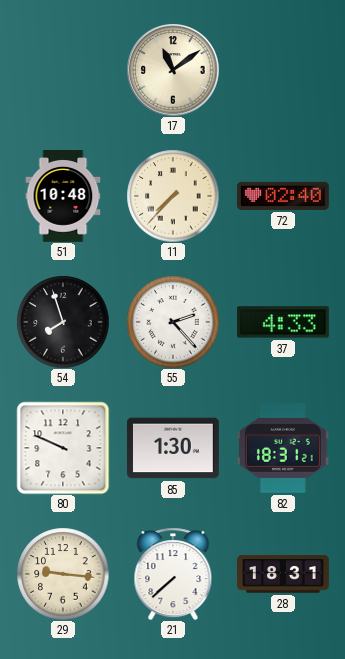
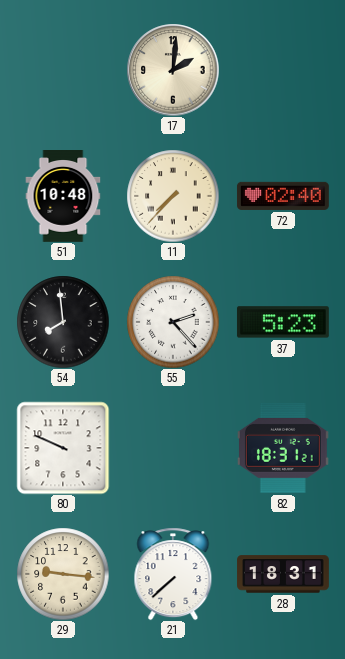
17: 11:09 -> 2:01 (173, 70)
54: 7:57 -> 7:59 (63, 322)
37: 4:33 -> 5:23 (283, 322)
85: 1:30 -> none (173, 448)
